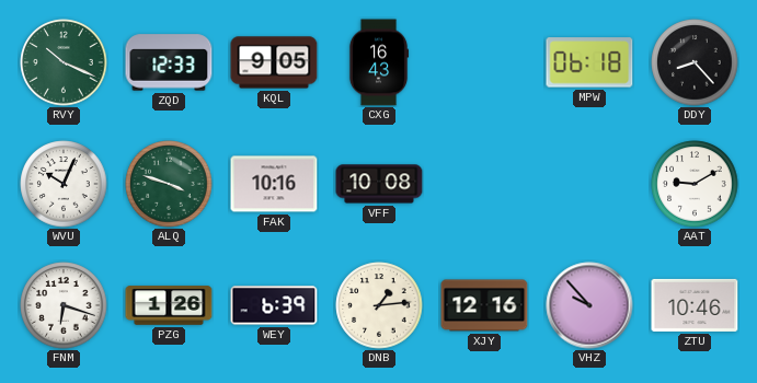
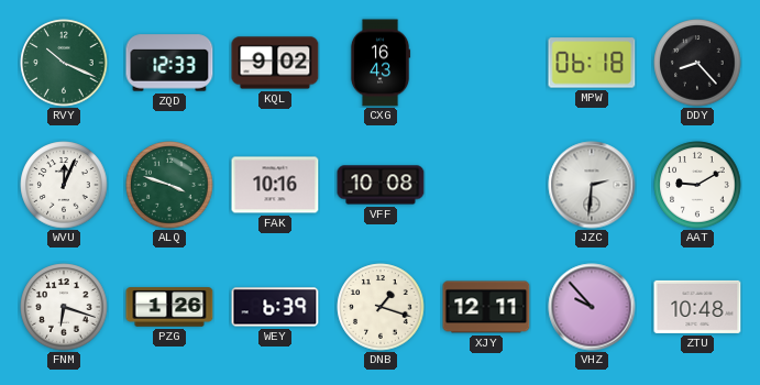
KQL: 9:05 -> 9:02 (275, 63)
WVU: 10:04 -> 12:04 (64, 185)
JZC: none -> 2:31 (592, 185)
DNB: 1:14 -> 1:18 (381, 307)
XJY: 12:16 -> 12:11 (486, 307)
ZTU: 10:46 -> 10:48 (697, 307)
